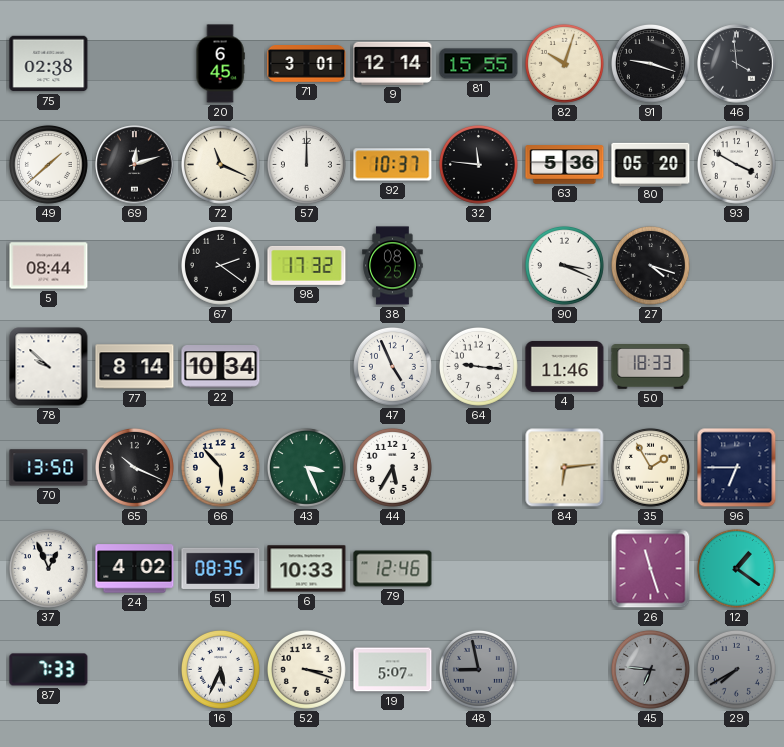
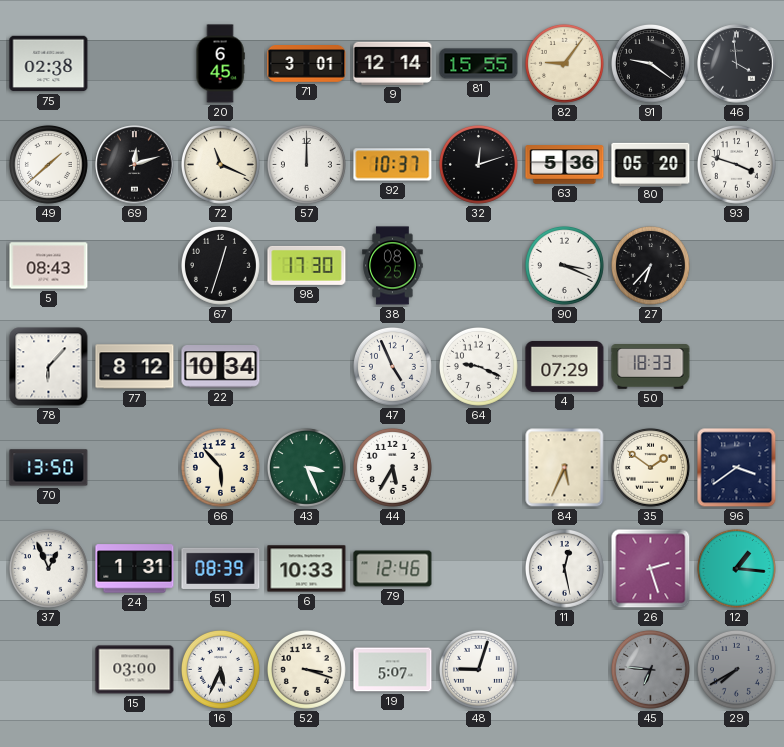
82: 10:03 -> 9:06 (564, 63)
91: 9:18 -> 9:21 (650, 63)
32: 11:46 -> 12:12 (478, 164)
93: 3:50 -> 3:48 (736, 164)
5: 08:44 -> 08:43 (49, 266)
67: 2:21 -> 12:33 (220, 265)
98: 17:32 -> 17:30 (307, 265)
27: 4:18 -> 6:37 (650, 265)
78: 9:52 -> 6:07 (49, 367)
77: 8:14 -> 8:12 (135, 367)
64: 9:16 -> 9:19 (478, 366)
4: 11:46 -> 07:29 (565, 366)
65: 10:19 -> none (134, 467)
84: 6:14 -> 5:34 (565, 468)
35: 1:55 -> 1:51 (650, 467)
96: 6:45 -> 3:39 (737, 468)
24: 4:02 -> 1:31 (135, 569)
51: 08:35 -> 08:39 (221, 568)
11: none -> 12:28 (564, 568)
26: 11:27 -> 2:27 (651, 569)
12: 1:21 -> 1:16 (736, 568)
87: 7:33 -> none (49, 670)
15: none -> 03:00 (135, 670)
48: 8:58 -> 9:03 (478, 669)
48 dial: grey -> white (478, 669)
